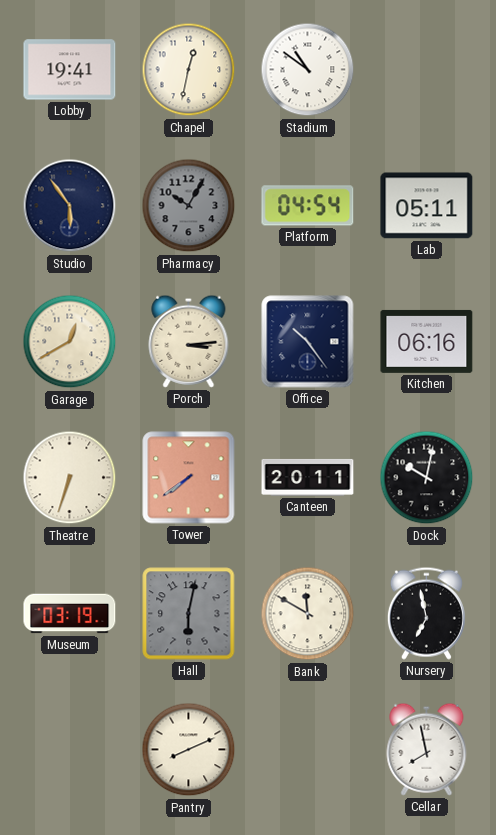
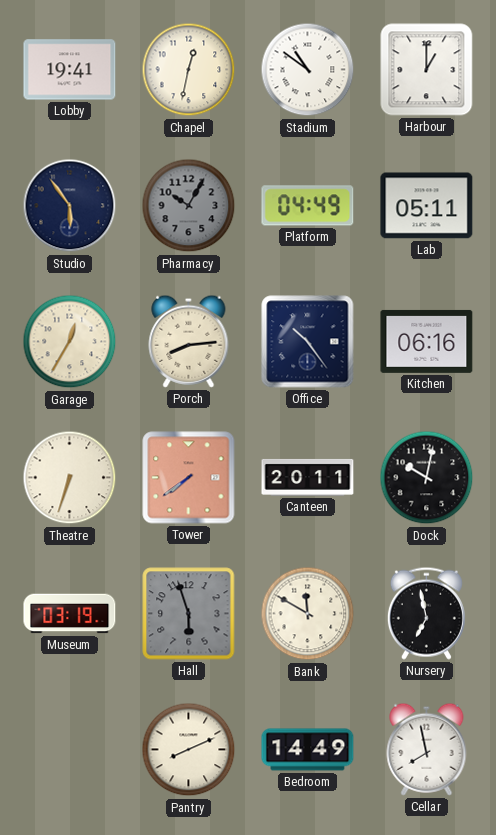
Harbour: none -> 1:00 (427, 70)
Platform: 04:54 -> 04:49 (308, 206)
Garage: 12:40 -> 12:35 (70, 342)
Porch: 3:14 -> 8:14 (189, 341)
Hall: 6:02 -> 5:57 (189, 614)
Bedroom: none -> 14:49 (308, 750)
